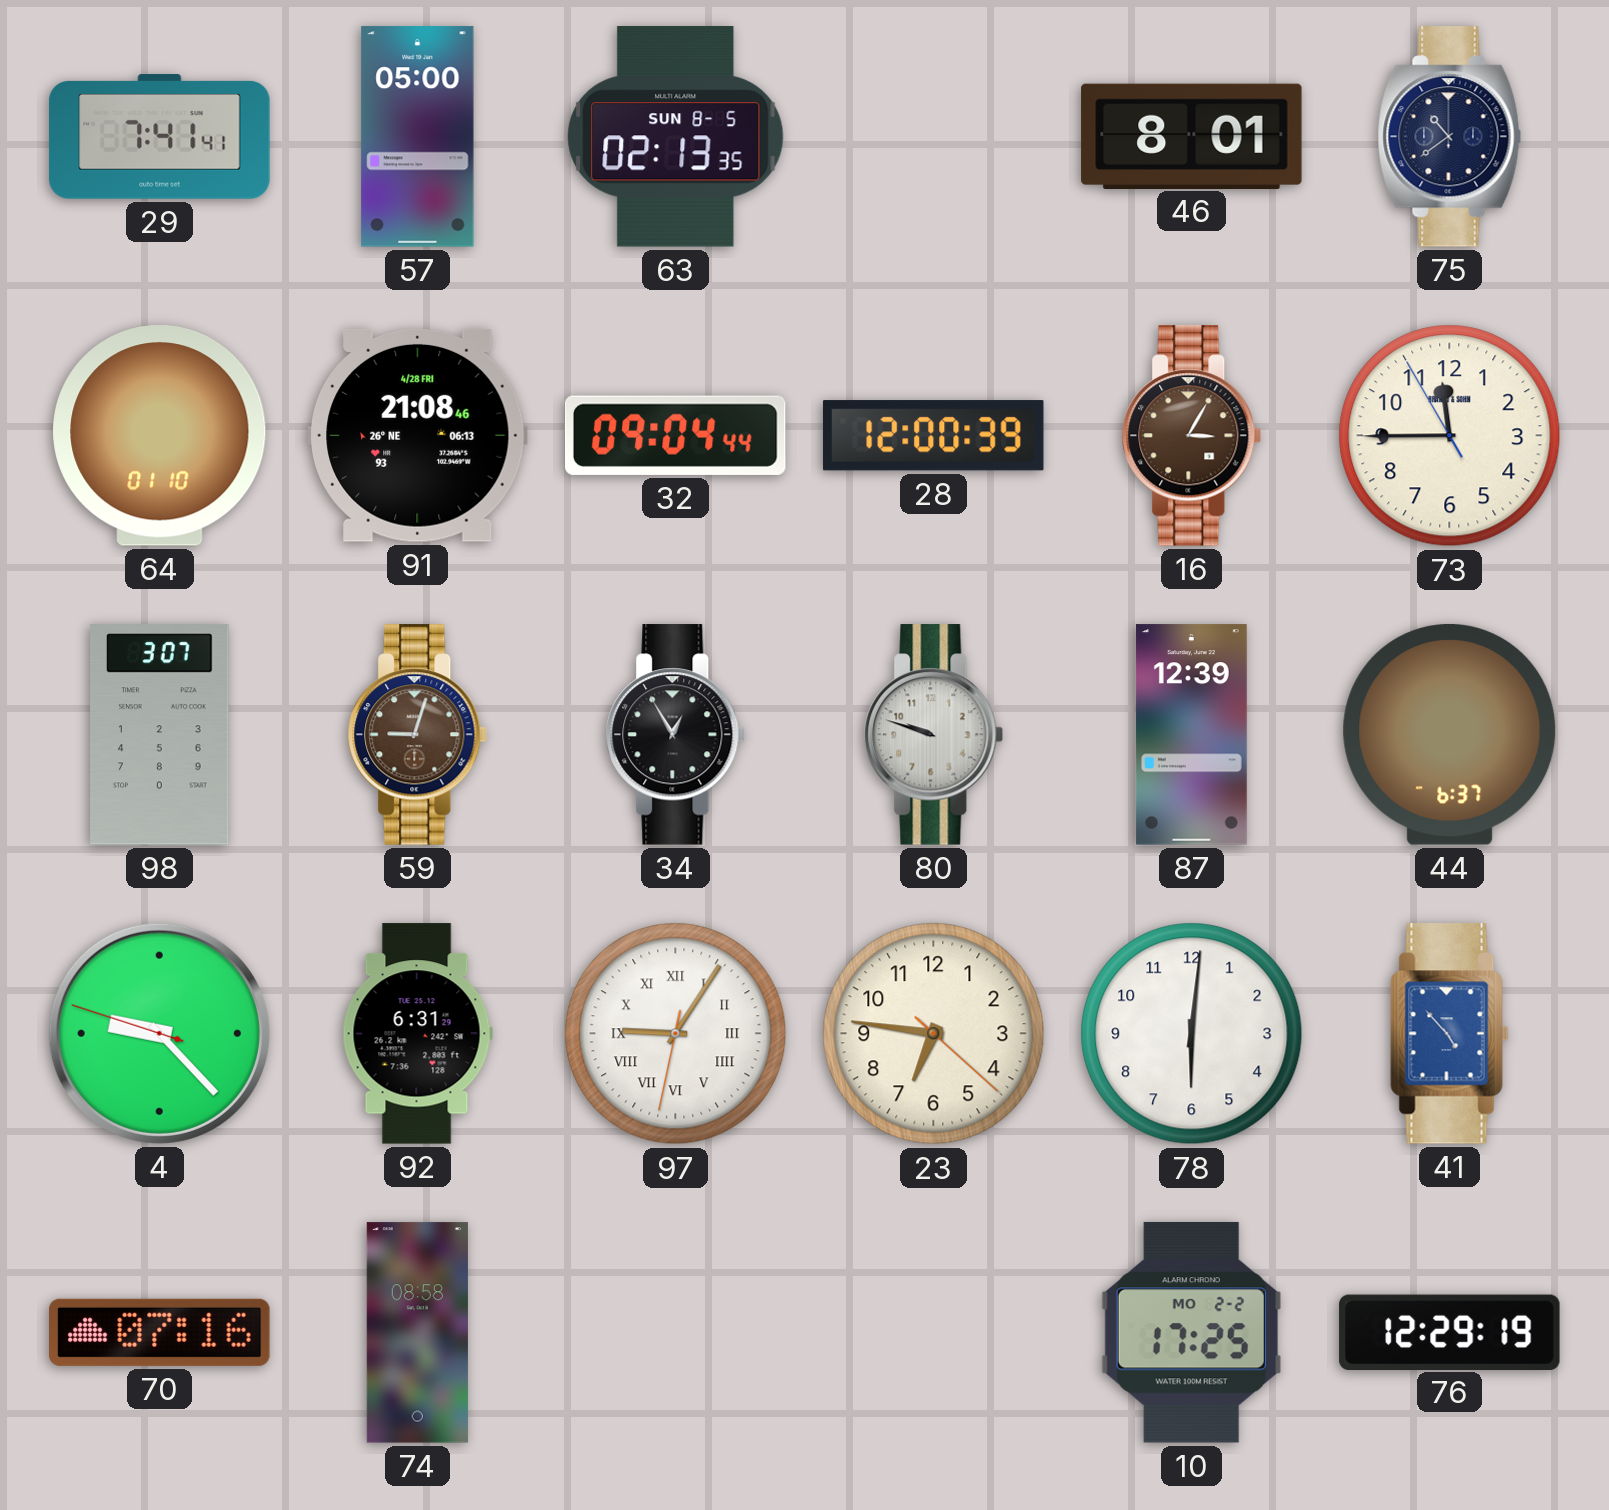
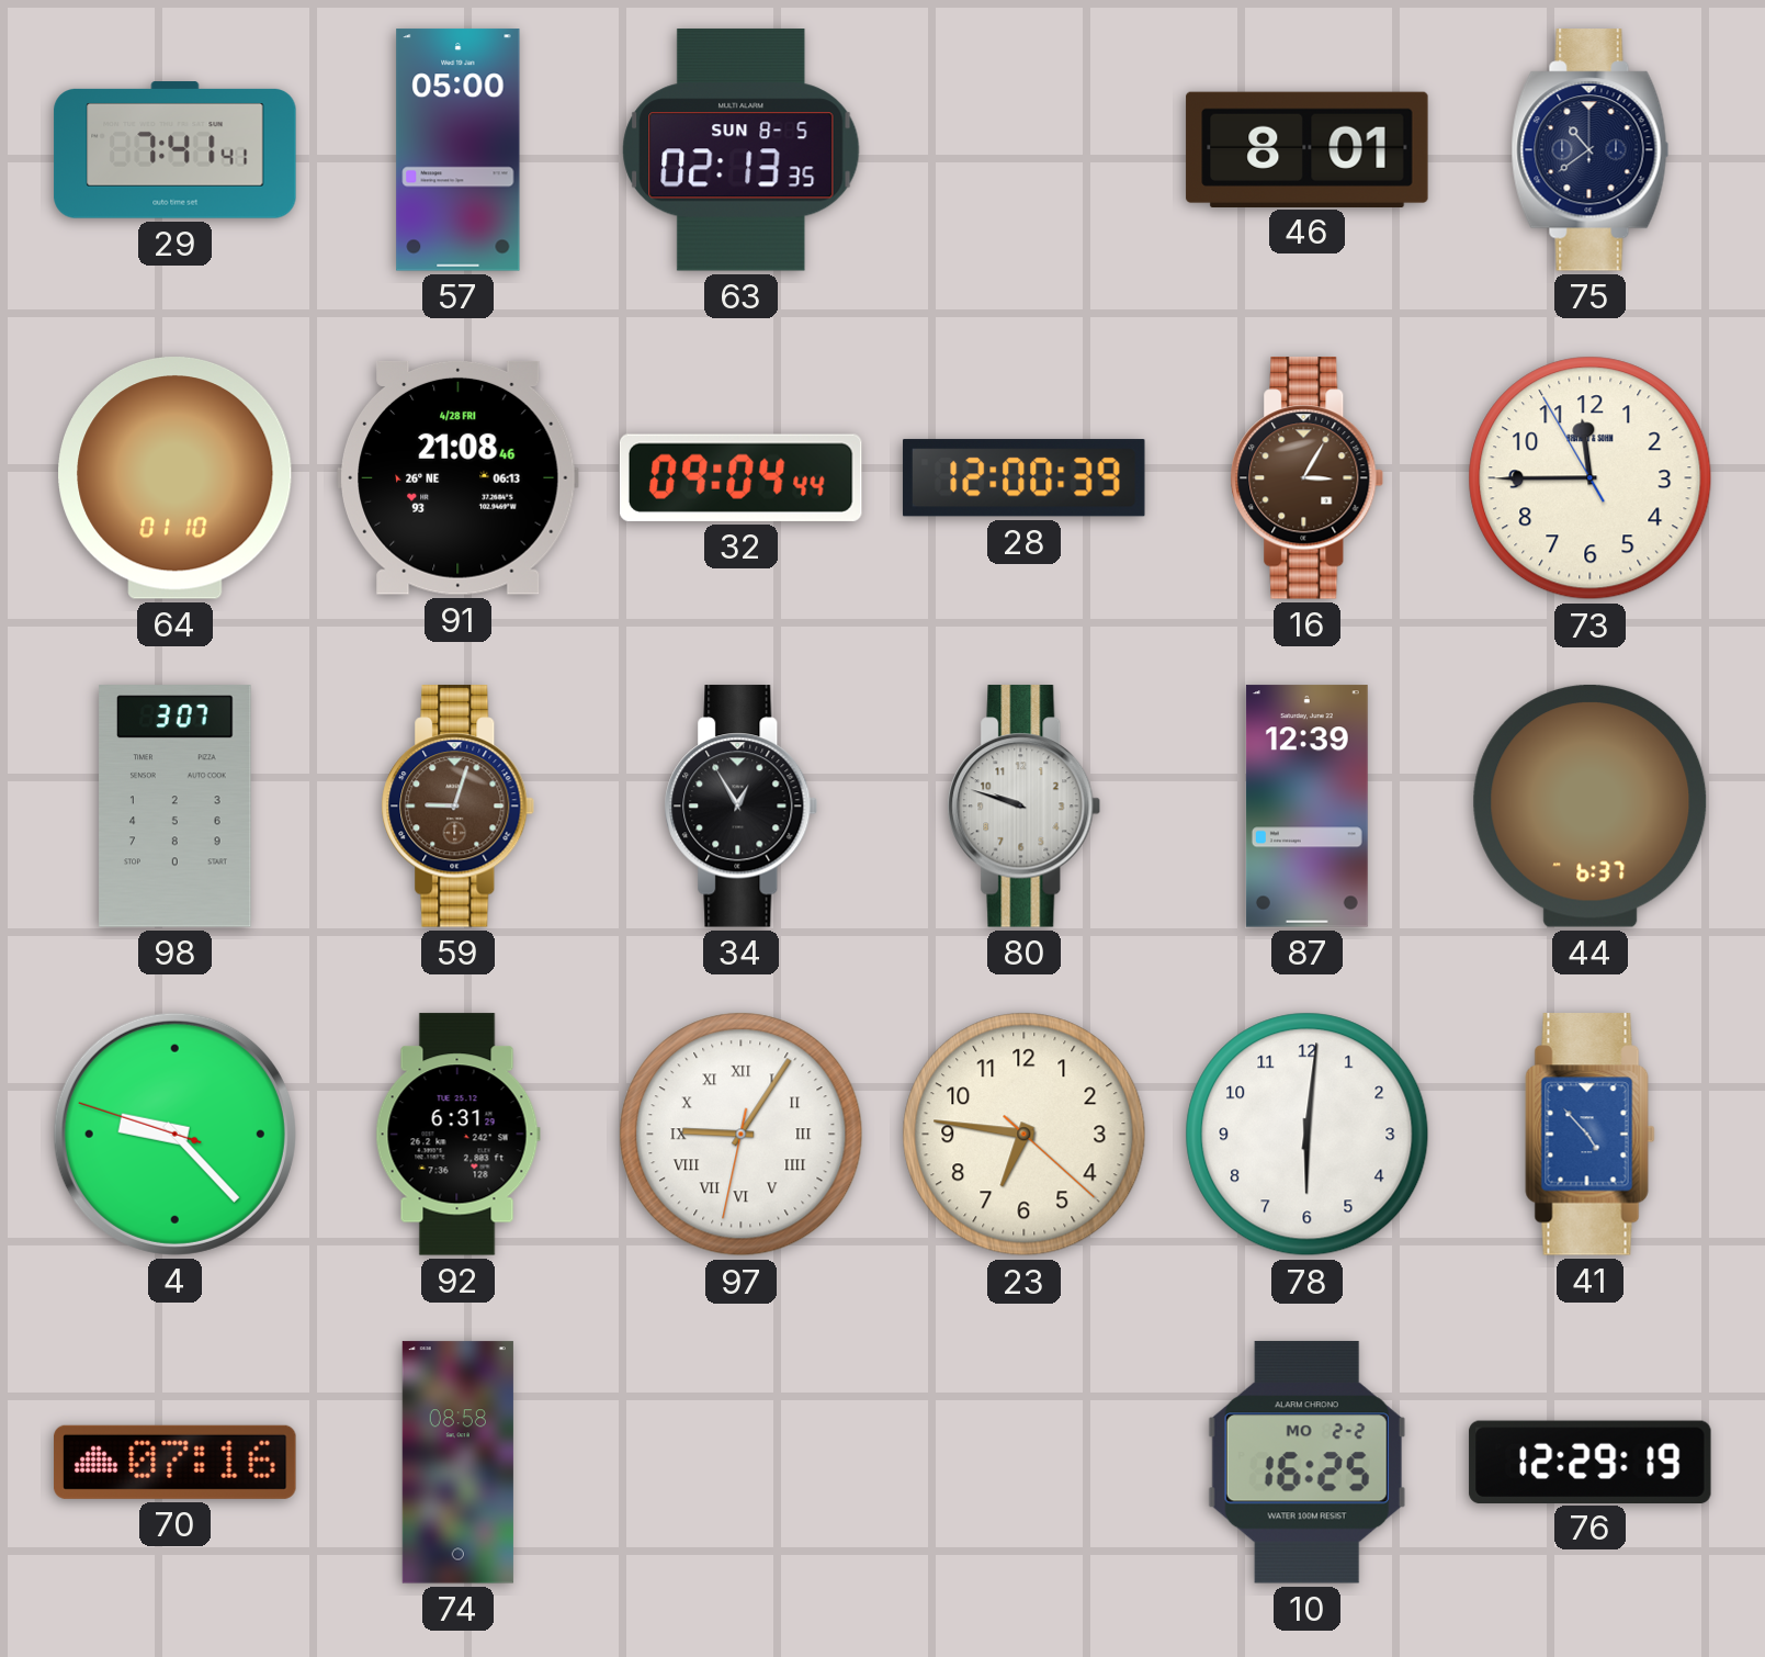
10: 17:25 -> 16:25 (1306, 1462)
